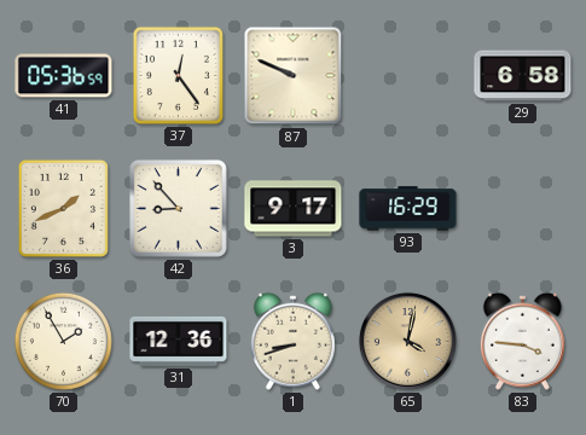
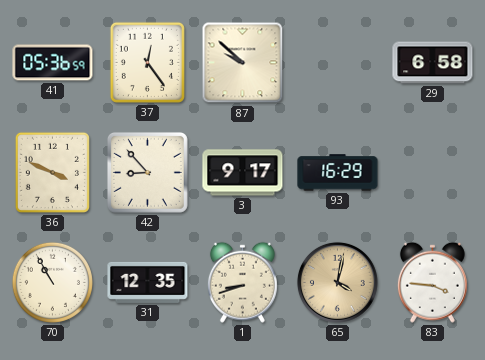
87: 9:49 -> 9:52 (243, 63)
36: 1:41 -> 3:49 (52, 172)
70: 1:55 -> 10:55 (52, 282)
31: 12:36 -> 12:35 (148, 282)
